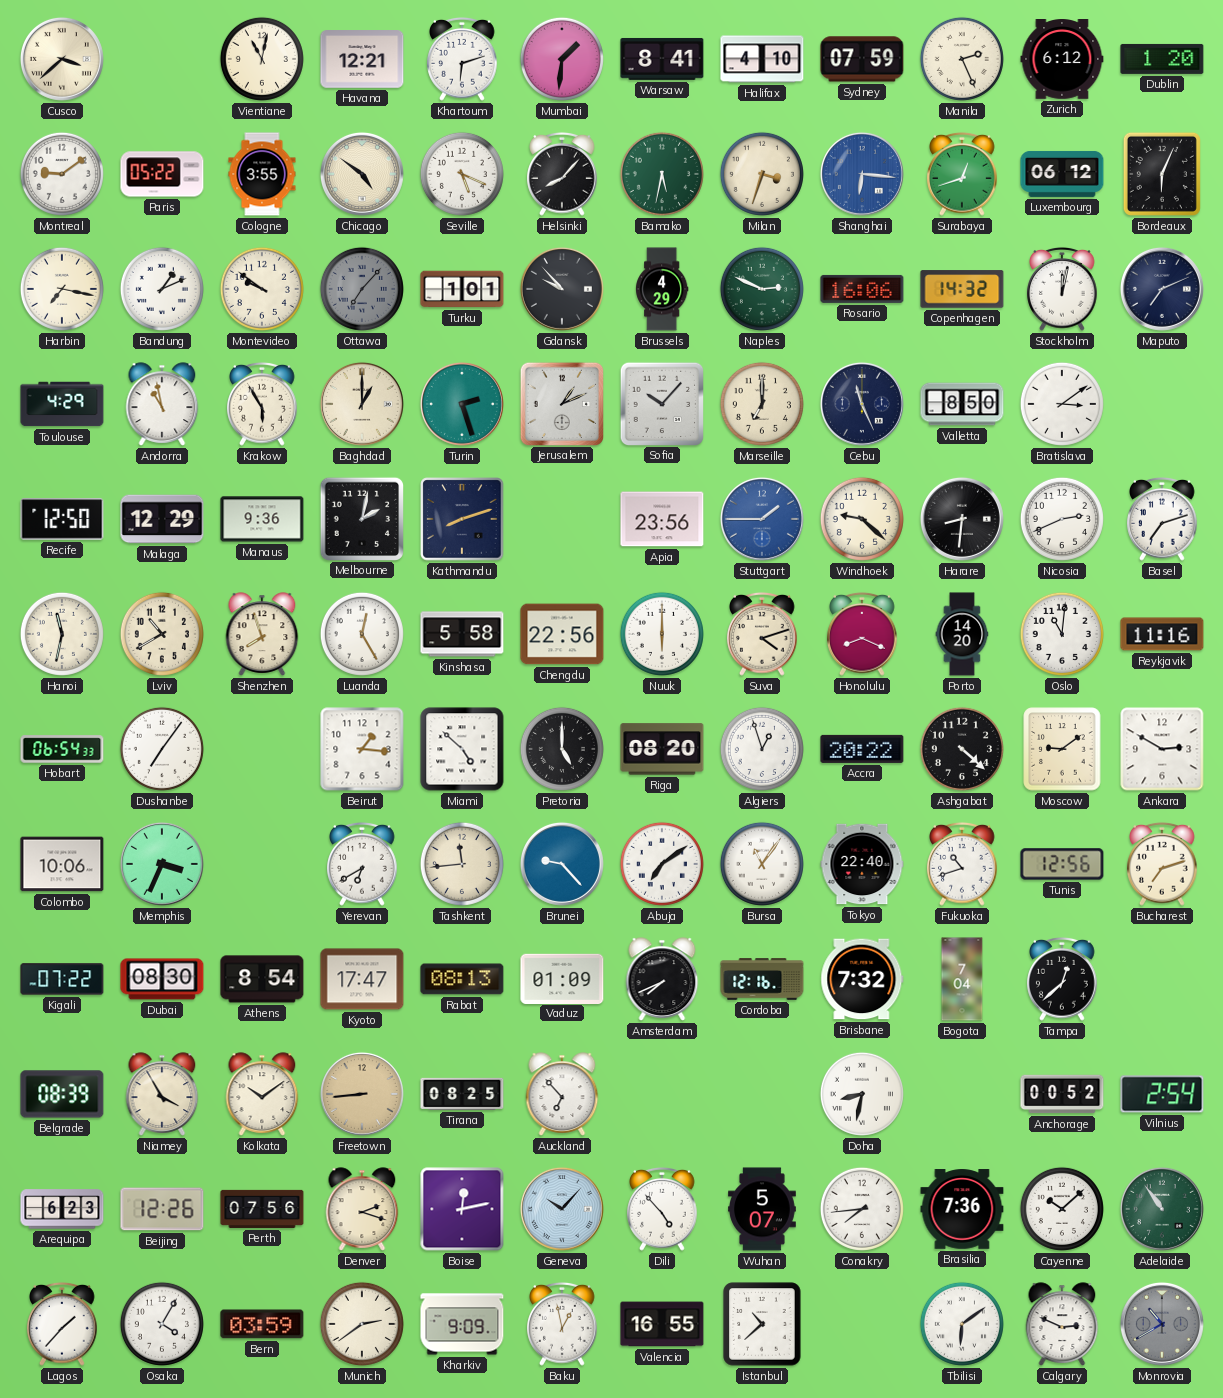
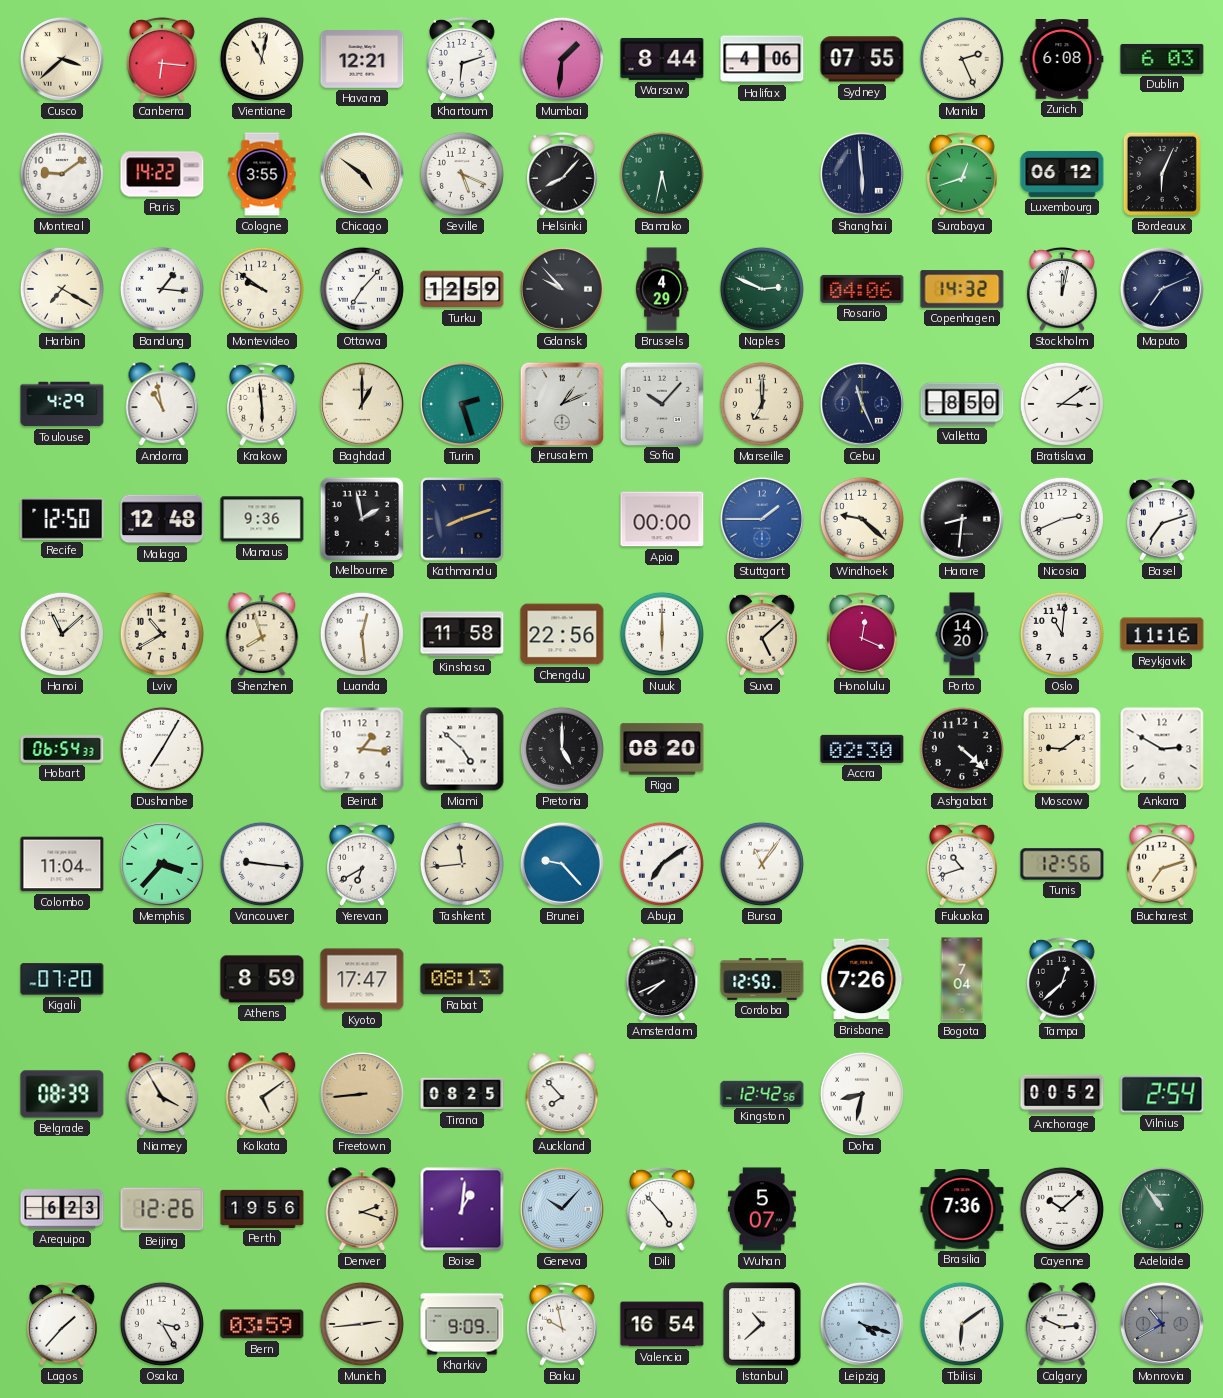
Canberra: none -> 6:16 (162, 59)
Warsaw: 8:41 -> 8:44 (662, 59)
Halifax: 4:10 -> 4:06 (762, 59)
Sydney: 07:59 -> 07:55 (862, 59)
Zurich: 6:12 -> 6:08 (1062, 60)
Dublin: 1:20 -> 6:03 (1162, 59)
Paris: 05:22 -> 14:22 (162, 174)
Milan: 3:33 -> none (762, 174)
Shanghai: 6:16 -> 5:59 (862, 174)
Shanghai dial: blue -> navy (862, 174)
Harbin: 7:17 -> 7:20 (62, 289)
Bandung: 1:11 -> 1:16 (162, 289)
Ottawa dial: grey -> white (362, 289)
Turku: 1:01 -> 12:59 (462, 289)
Rosario: 16:06 -> 04:06 (862, 289)
Krakow: 5:55 -> 5:59 (262, 404)
Malaga: 12:29 -> 12:48 (162, 519)
Melbourne: 2:02 -> 1:58 (361, 518)
Apia: 23:56 -> 00:00 (662, 519)
Hanoi: 11:32 -> 11:08 (62, 634)
Luanda: 12:25 -> 12:29 (362, 634)
Kinshasa: 5:58 -> 11:58 (462, 634)
Suva: 4:12 -> 5:08 (762, 634)
Honolulu: 8:19 -> 12:19 (862, 634)
Dushanbe: 7:06 -> 7:05 (162, 749)
Algiers: 12:57 -> none (762, 749)
Accra: 20:22 -> 02:30 (862, 749)
Colombo: 10:06 -> 11:04 (62, 864)
Memphis: 3:34 -> 3:37 (162, 864)
Vancouver: none -> 9:16 (262, 864)
Tokyo: 22:40 -> none (862, 864)
Kigali: 07:22 -> 07:20 (62, 979)
Dubai: 08:30 -> none (162, 979)
Athens: 8:54 -> 8:59 (262, 979)
Vaduz: 01:09 -> none (562, 978)
Cordoba: 12:16 -> 12:50 (762, 979)
Brisbane: 7:32 -> 7:26 (862, 979)
Kolkata: 10:09 -> 5:09 (262, 1094)
Auckland: 6:53 -> 7:53 (562, 1094)
Kingston: none -> 12:42 (762, 1093)
Perth: 07:56 -> 19:56 (262, 1209)
Boise: 12:13 -> 1:01 (462, 1209)
Conakry: 7:44 -> none (862, 1209)
Osaka: 4:05 -> 3:25 (162, 1324)
Munich: 2:39 -> 2:44 (362, 1324)
Baku: 12:58 -> 9:58 (562, 1324)
Valencia: 16:55 -> 16:54 (662, 1324)
Leipzig: none -> 4:18 (862, 1324)
